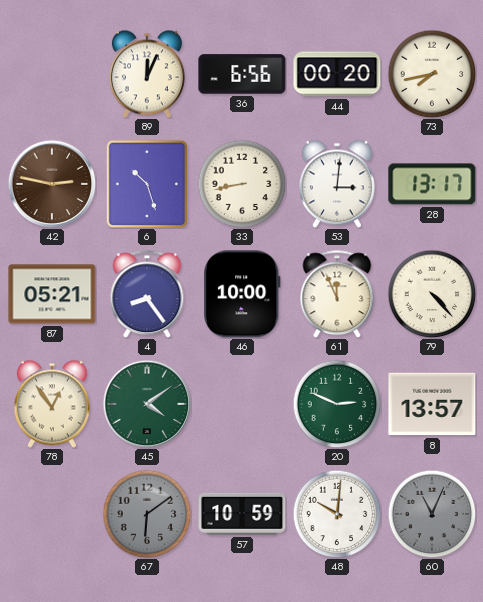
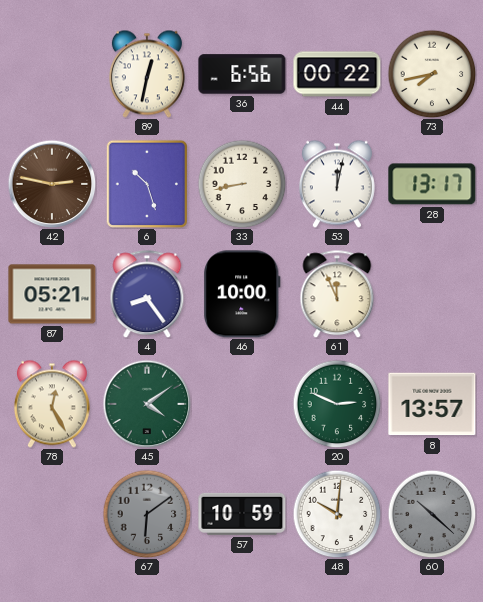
89: 12:04 -> 12:32 (147, 74)
44: 00:20 -> 00:22 (337, 74)
53: 3:01 -> 12:02 (337, 184)
79: 4:23 -> none (432, 294)
78: 12:54 -> 12:25 (52, 404)
60: 11:04 -> 10:22 (432, 514)
